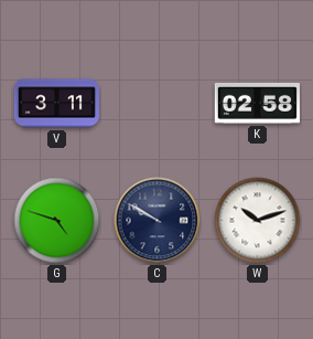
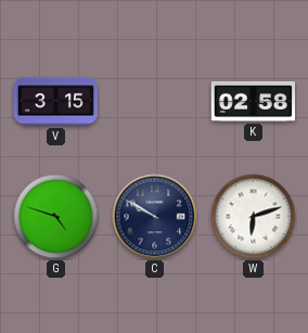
V: 3:11 -> 3:15 (55, 102)
W: 10:12 -> 6:12 (254, 217)
